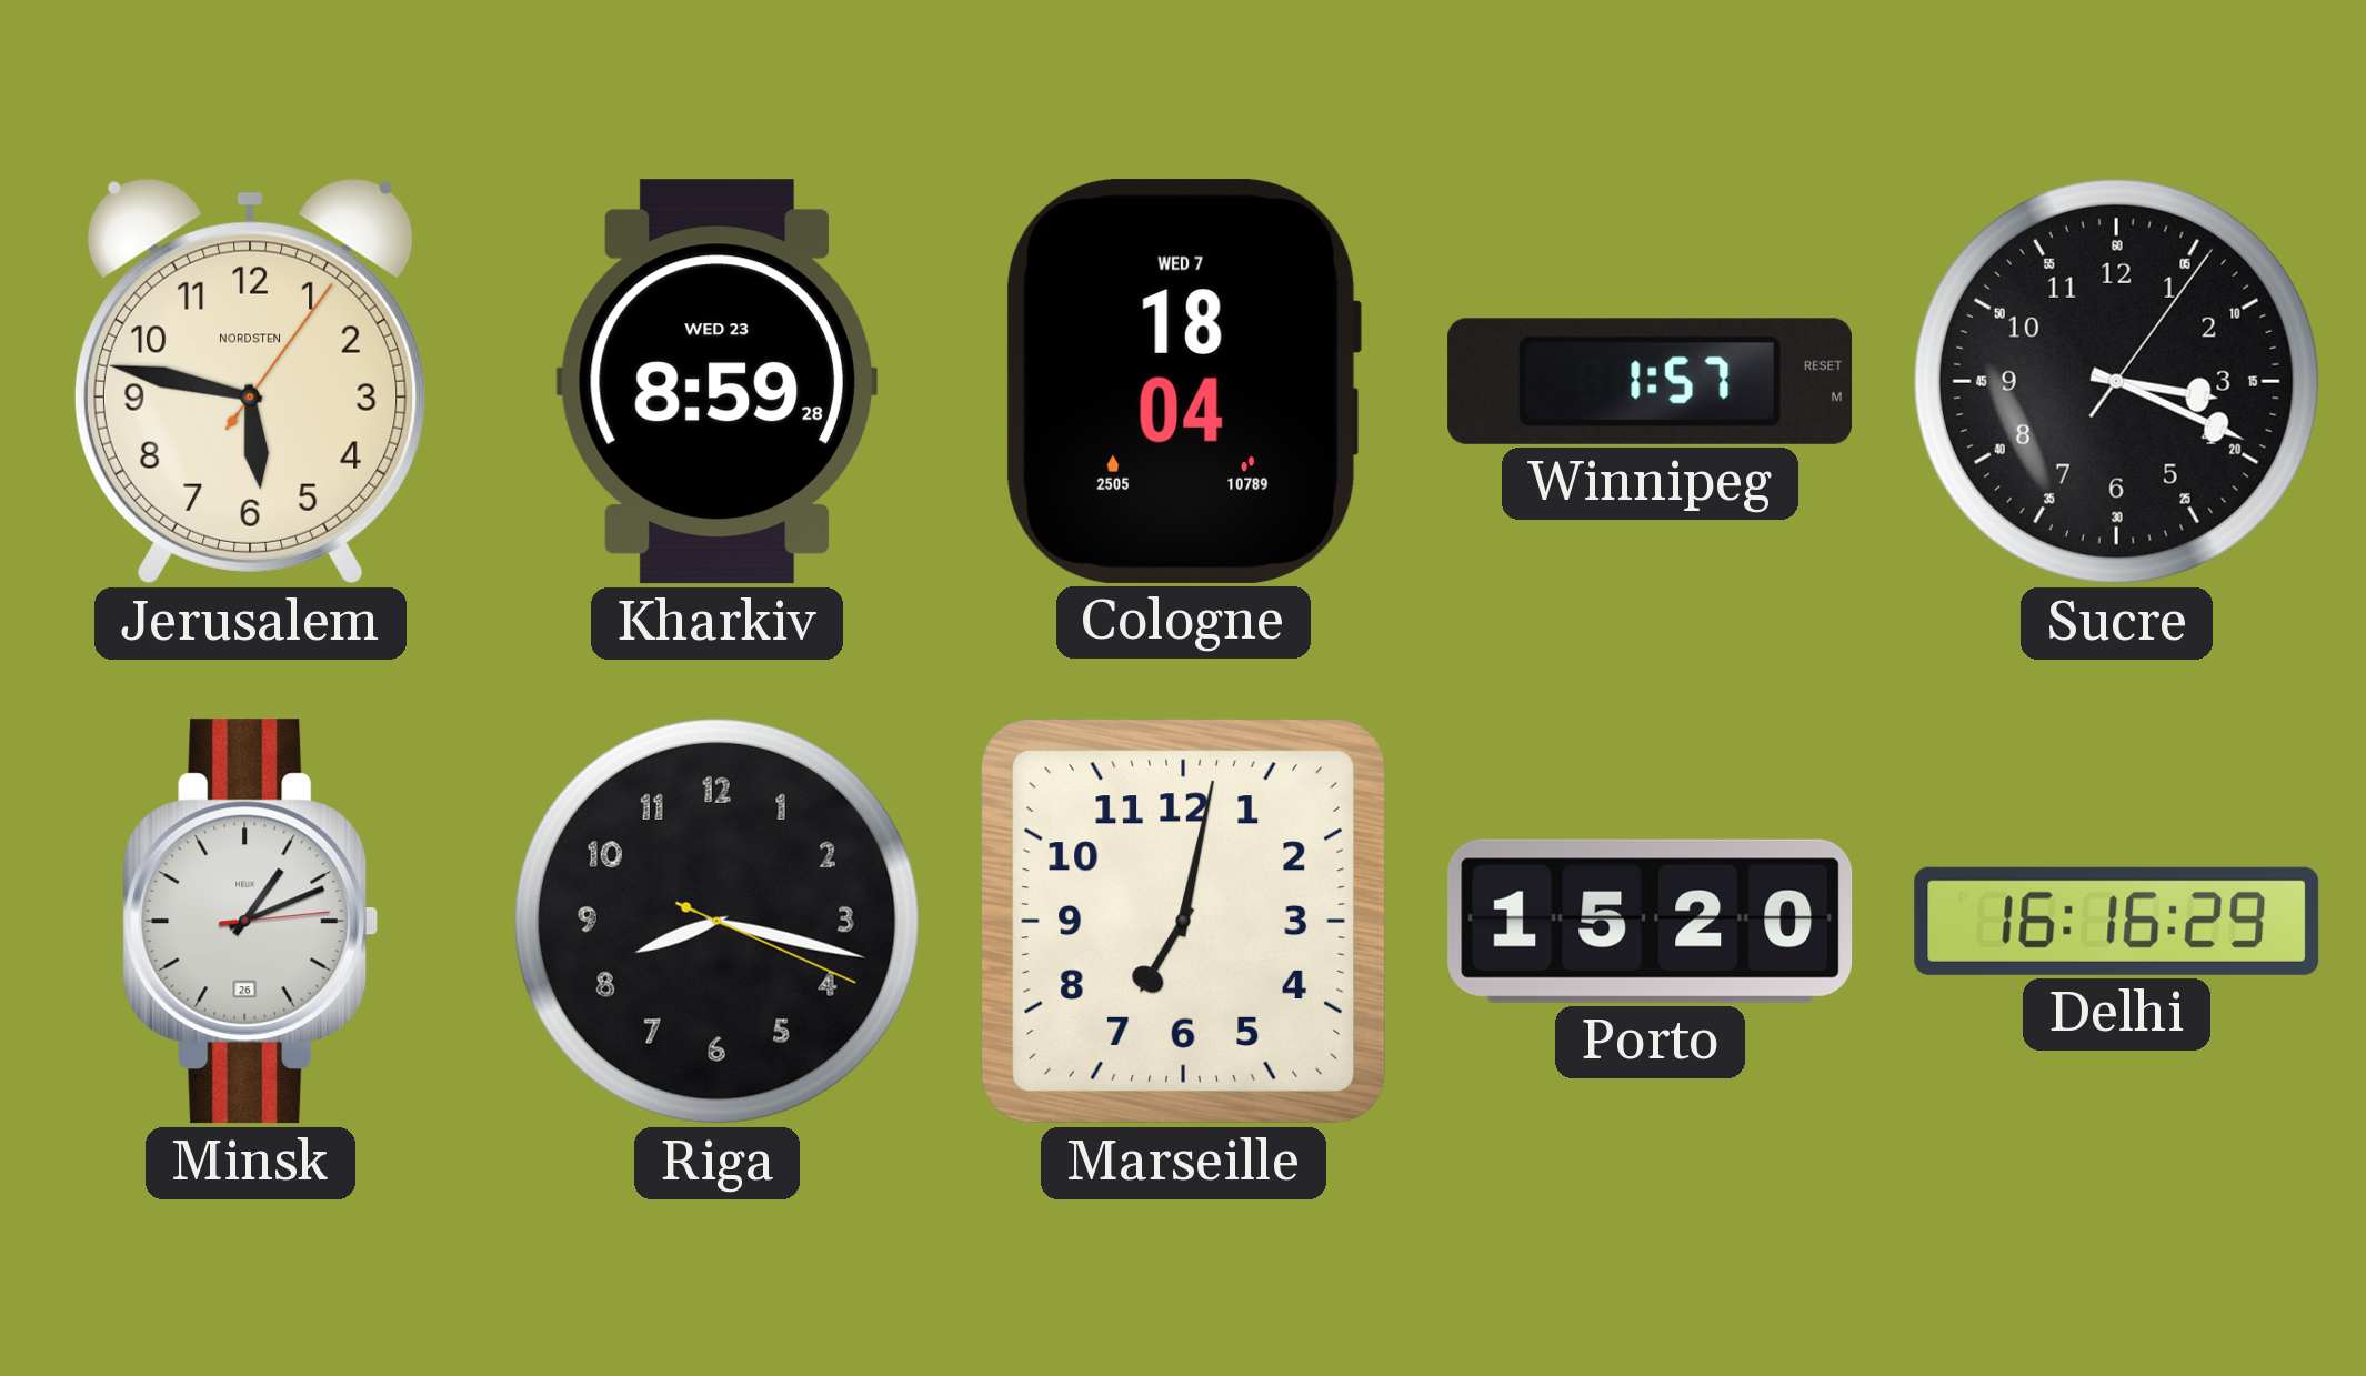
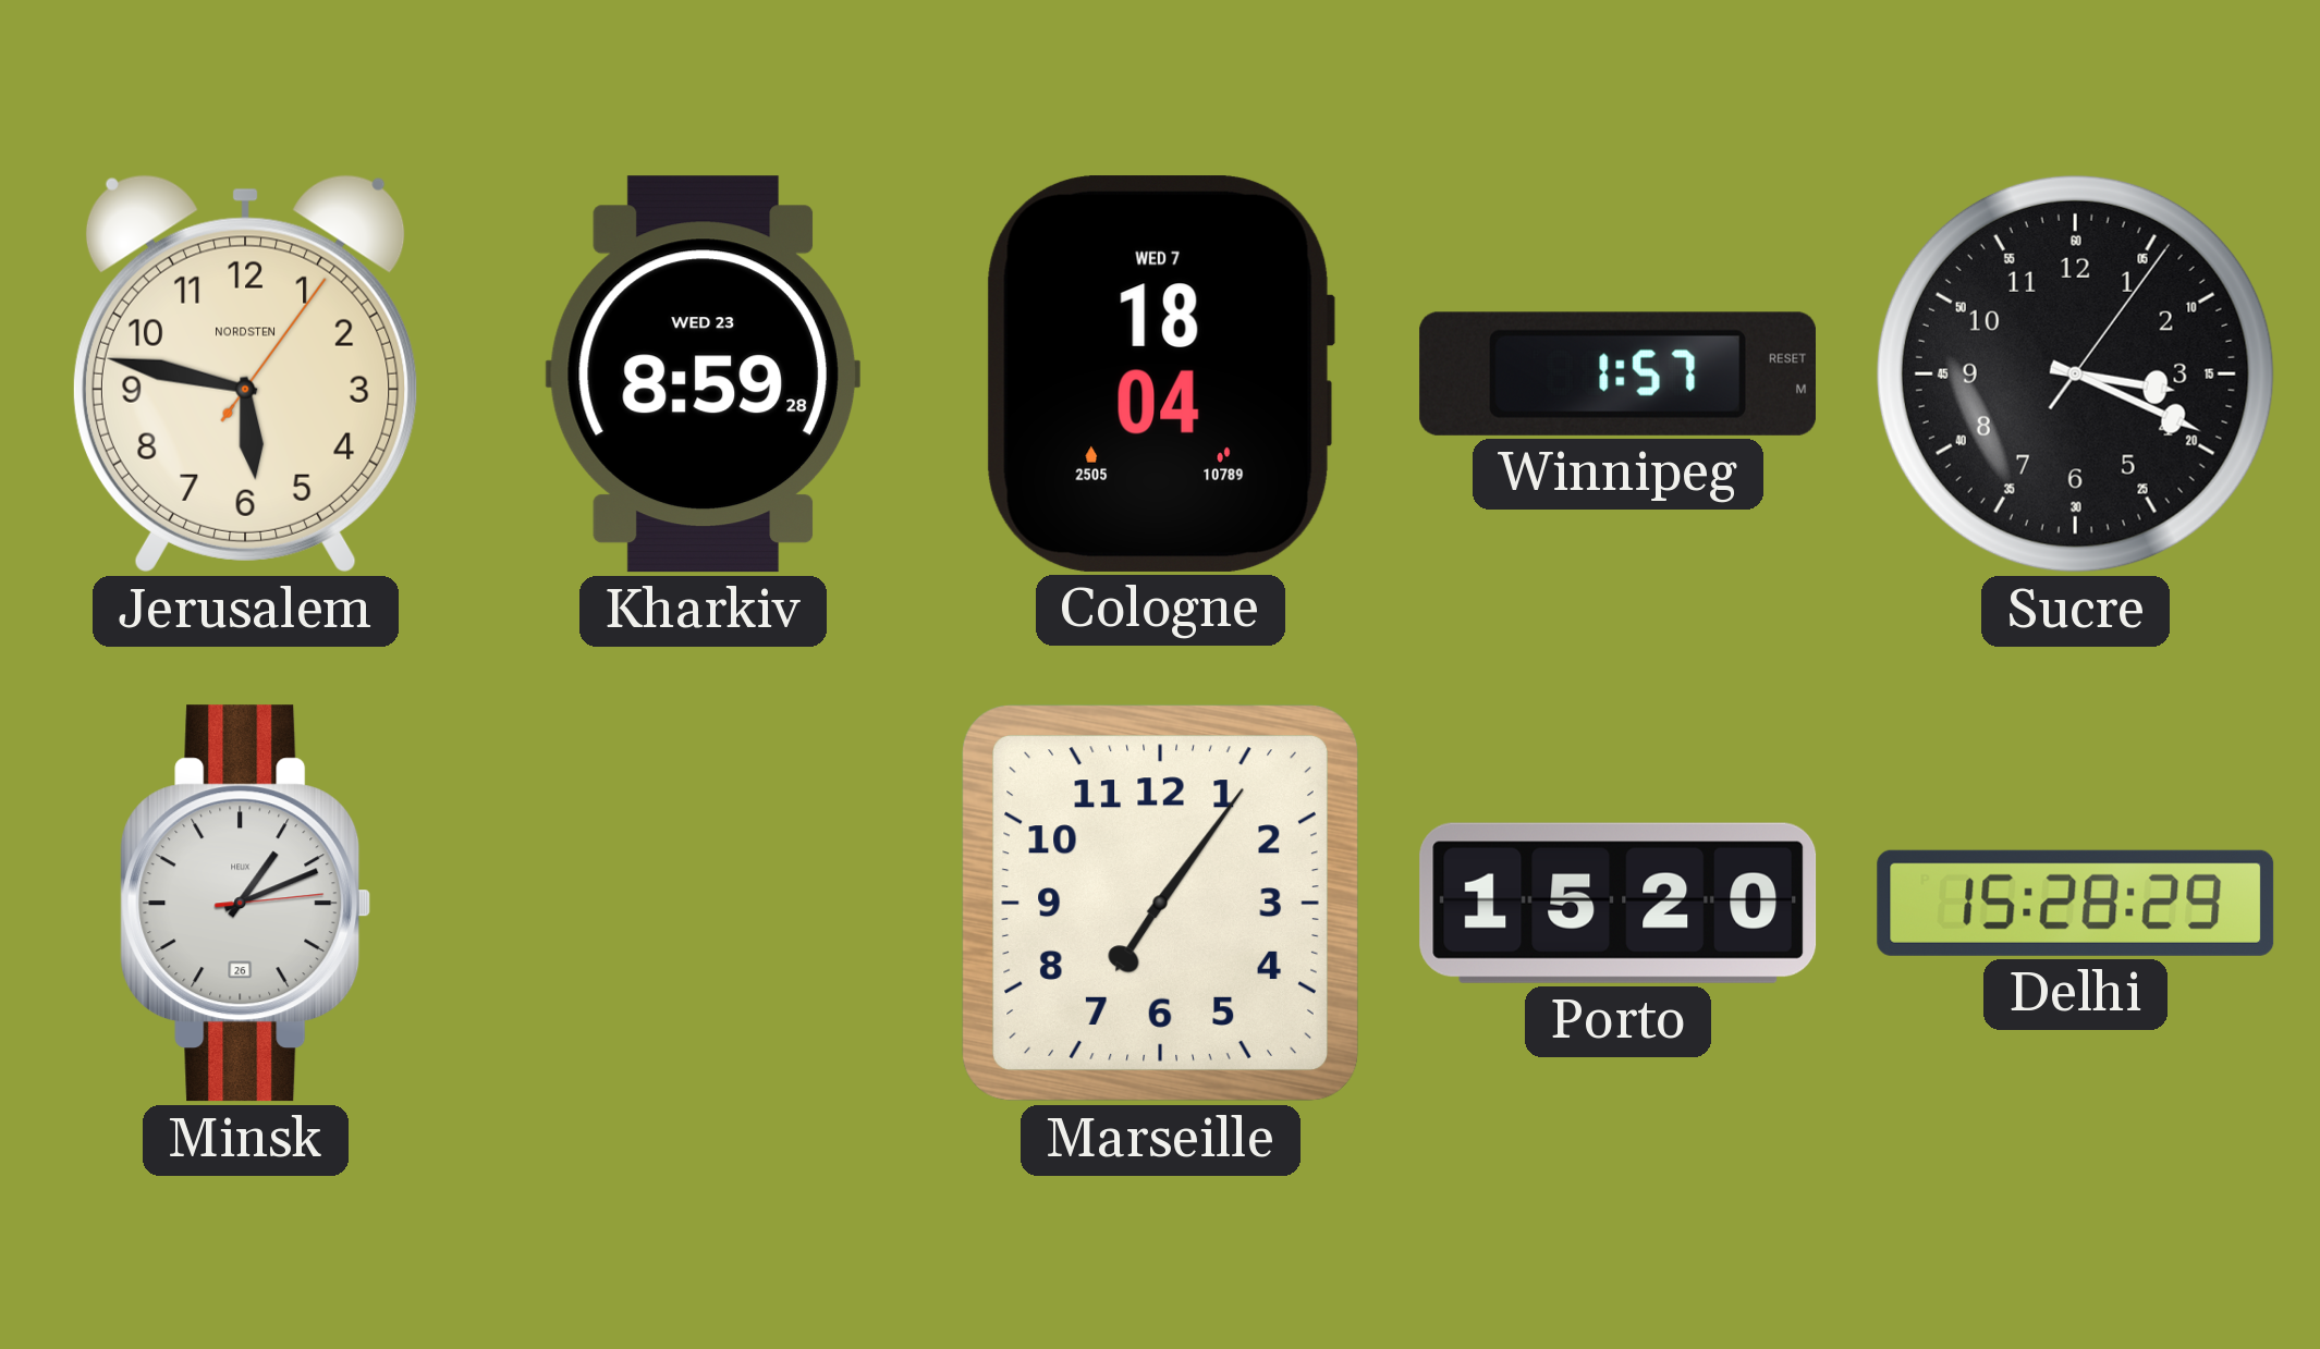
Riga: 8:17 -> none (716, 921)
Marseille: 7:02 -> 7:06 (1160, 903)
Delhi: 16:16 -> 15:28 (2076, 903)
